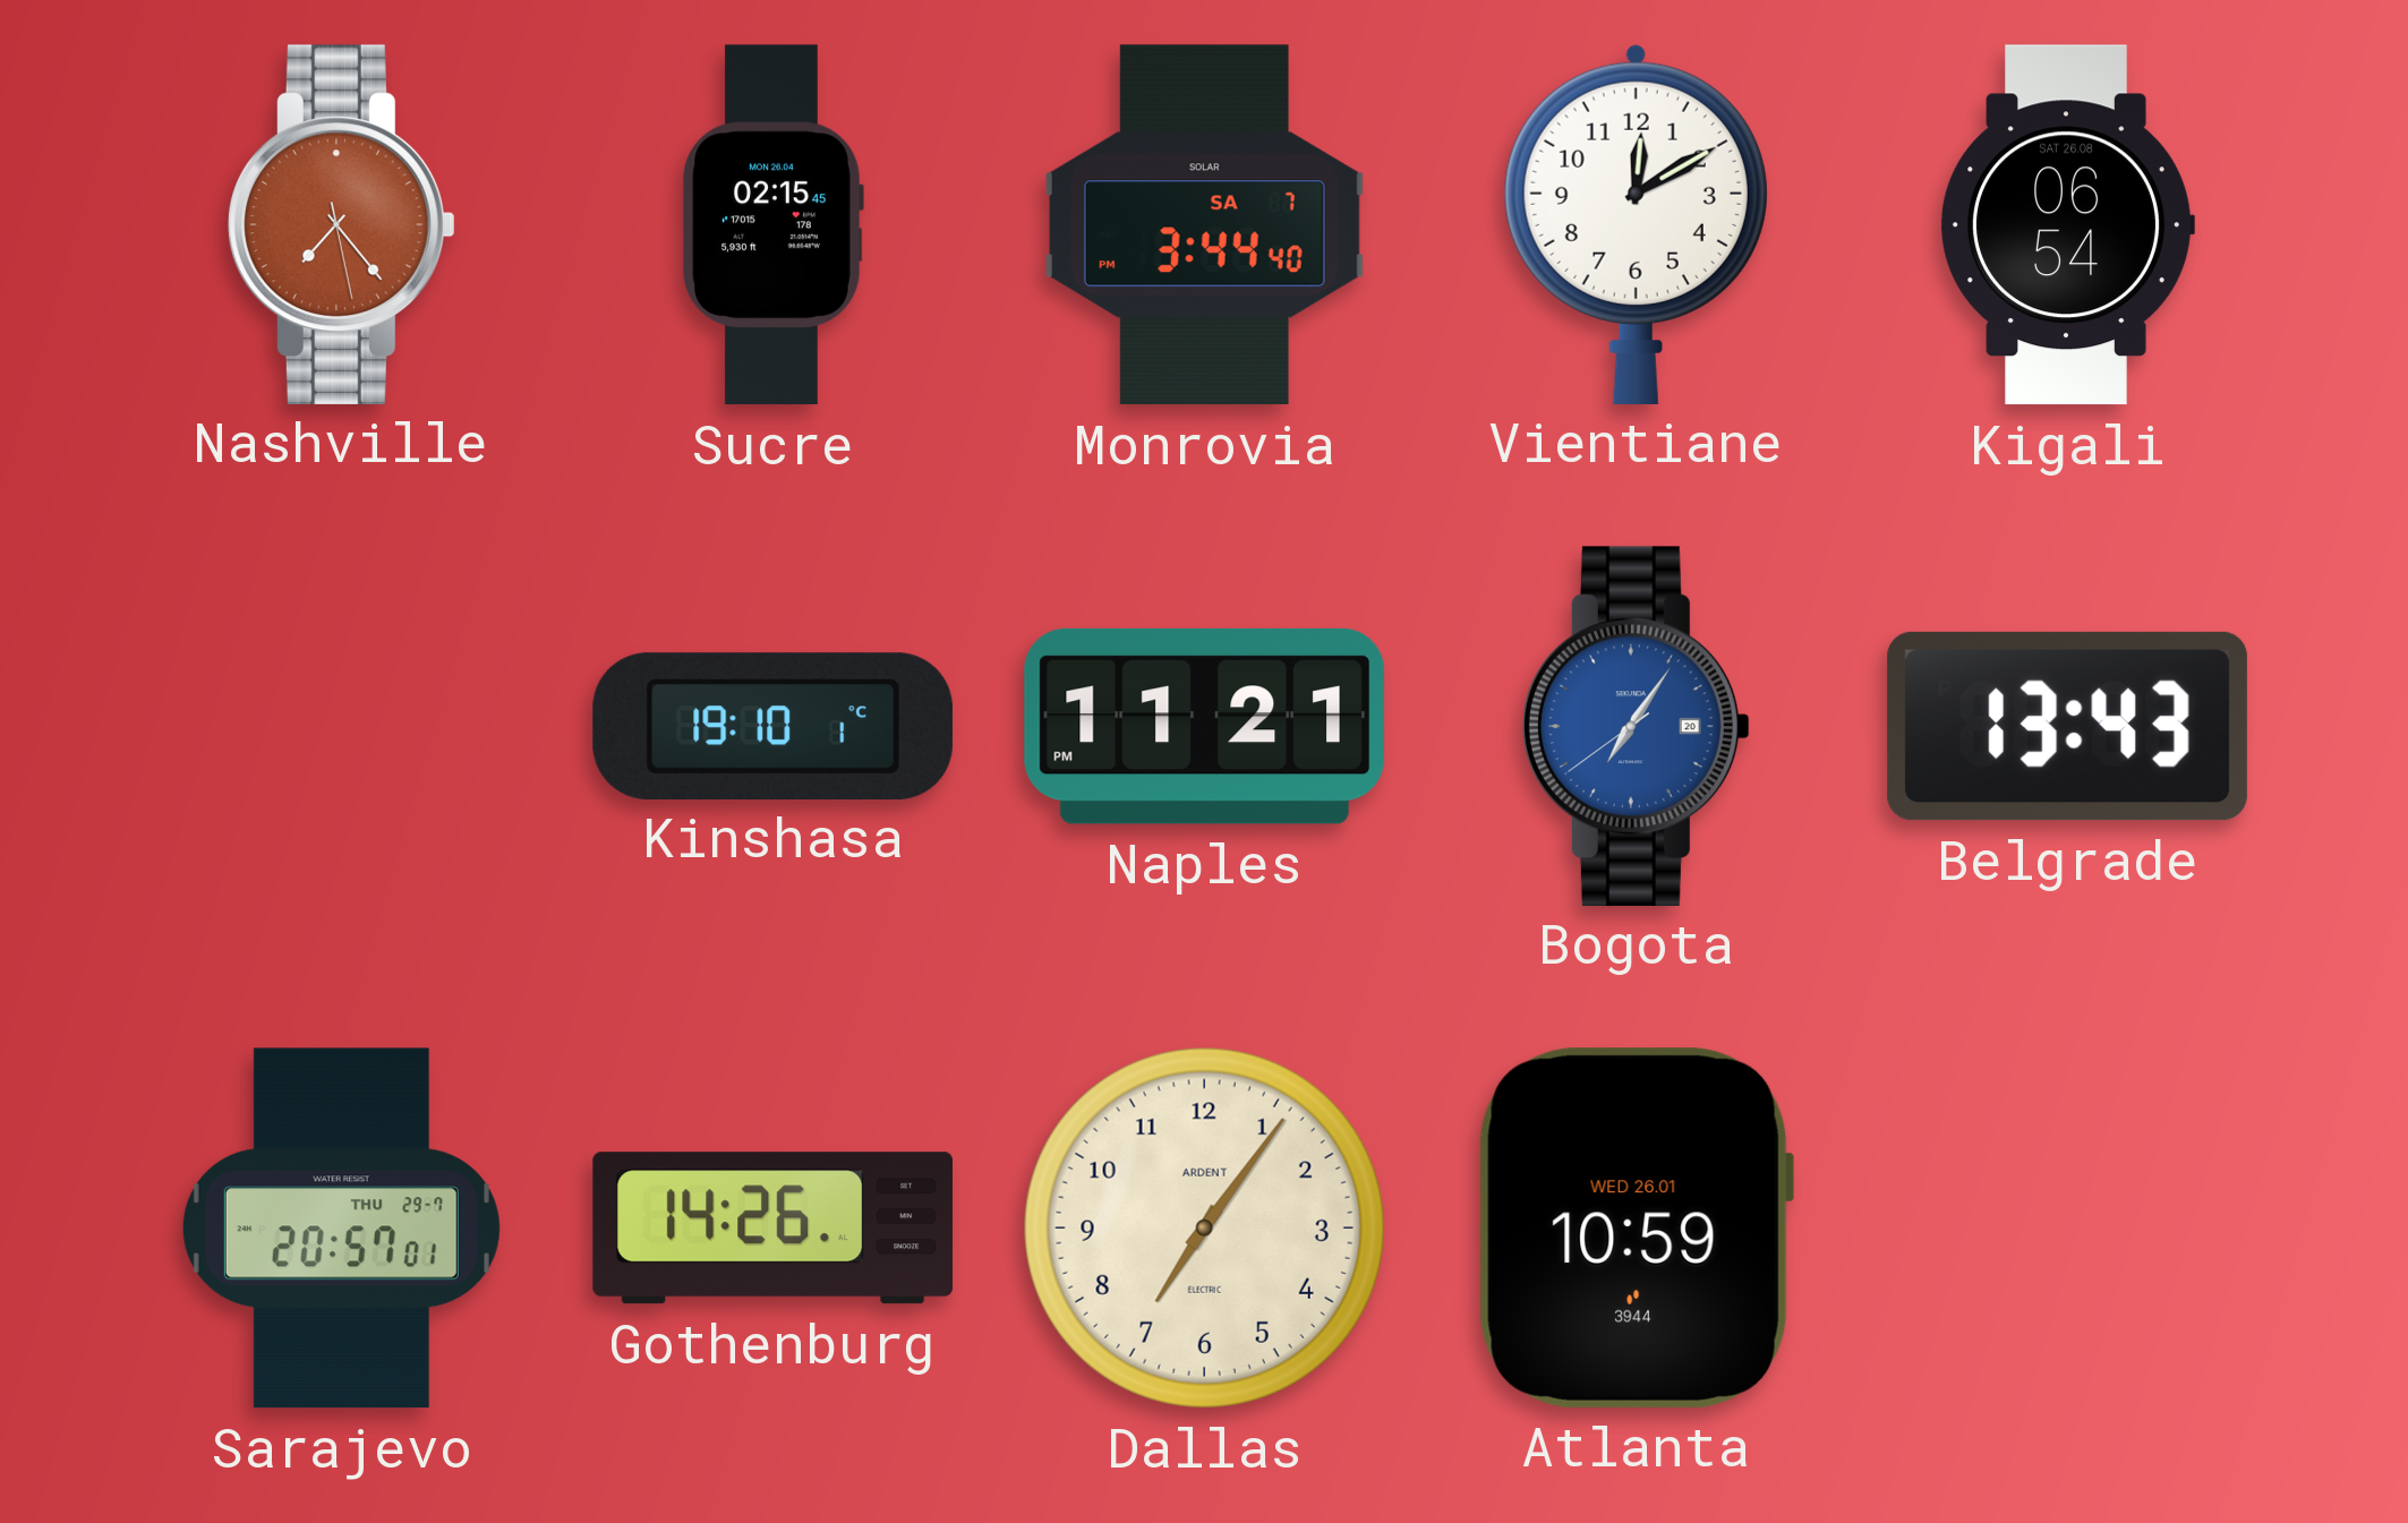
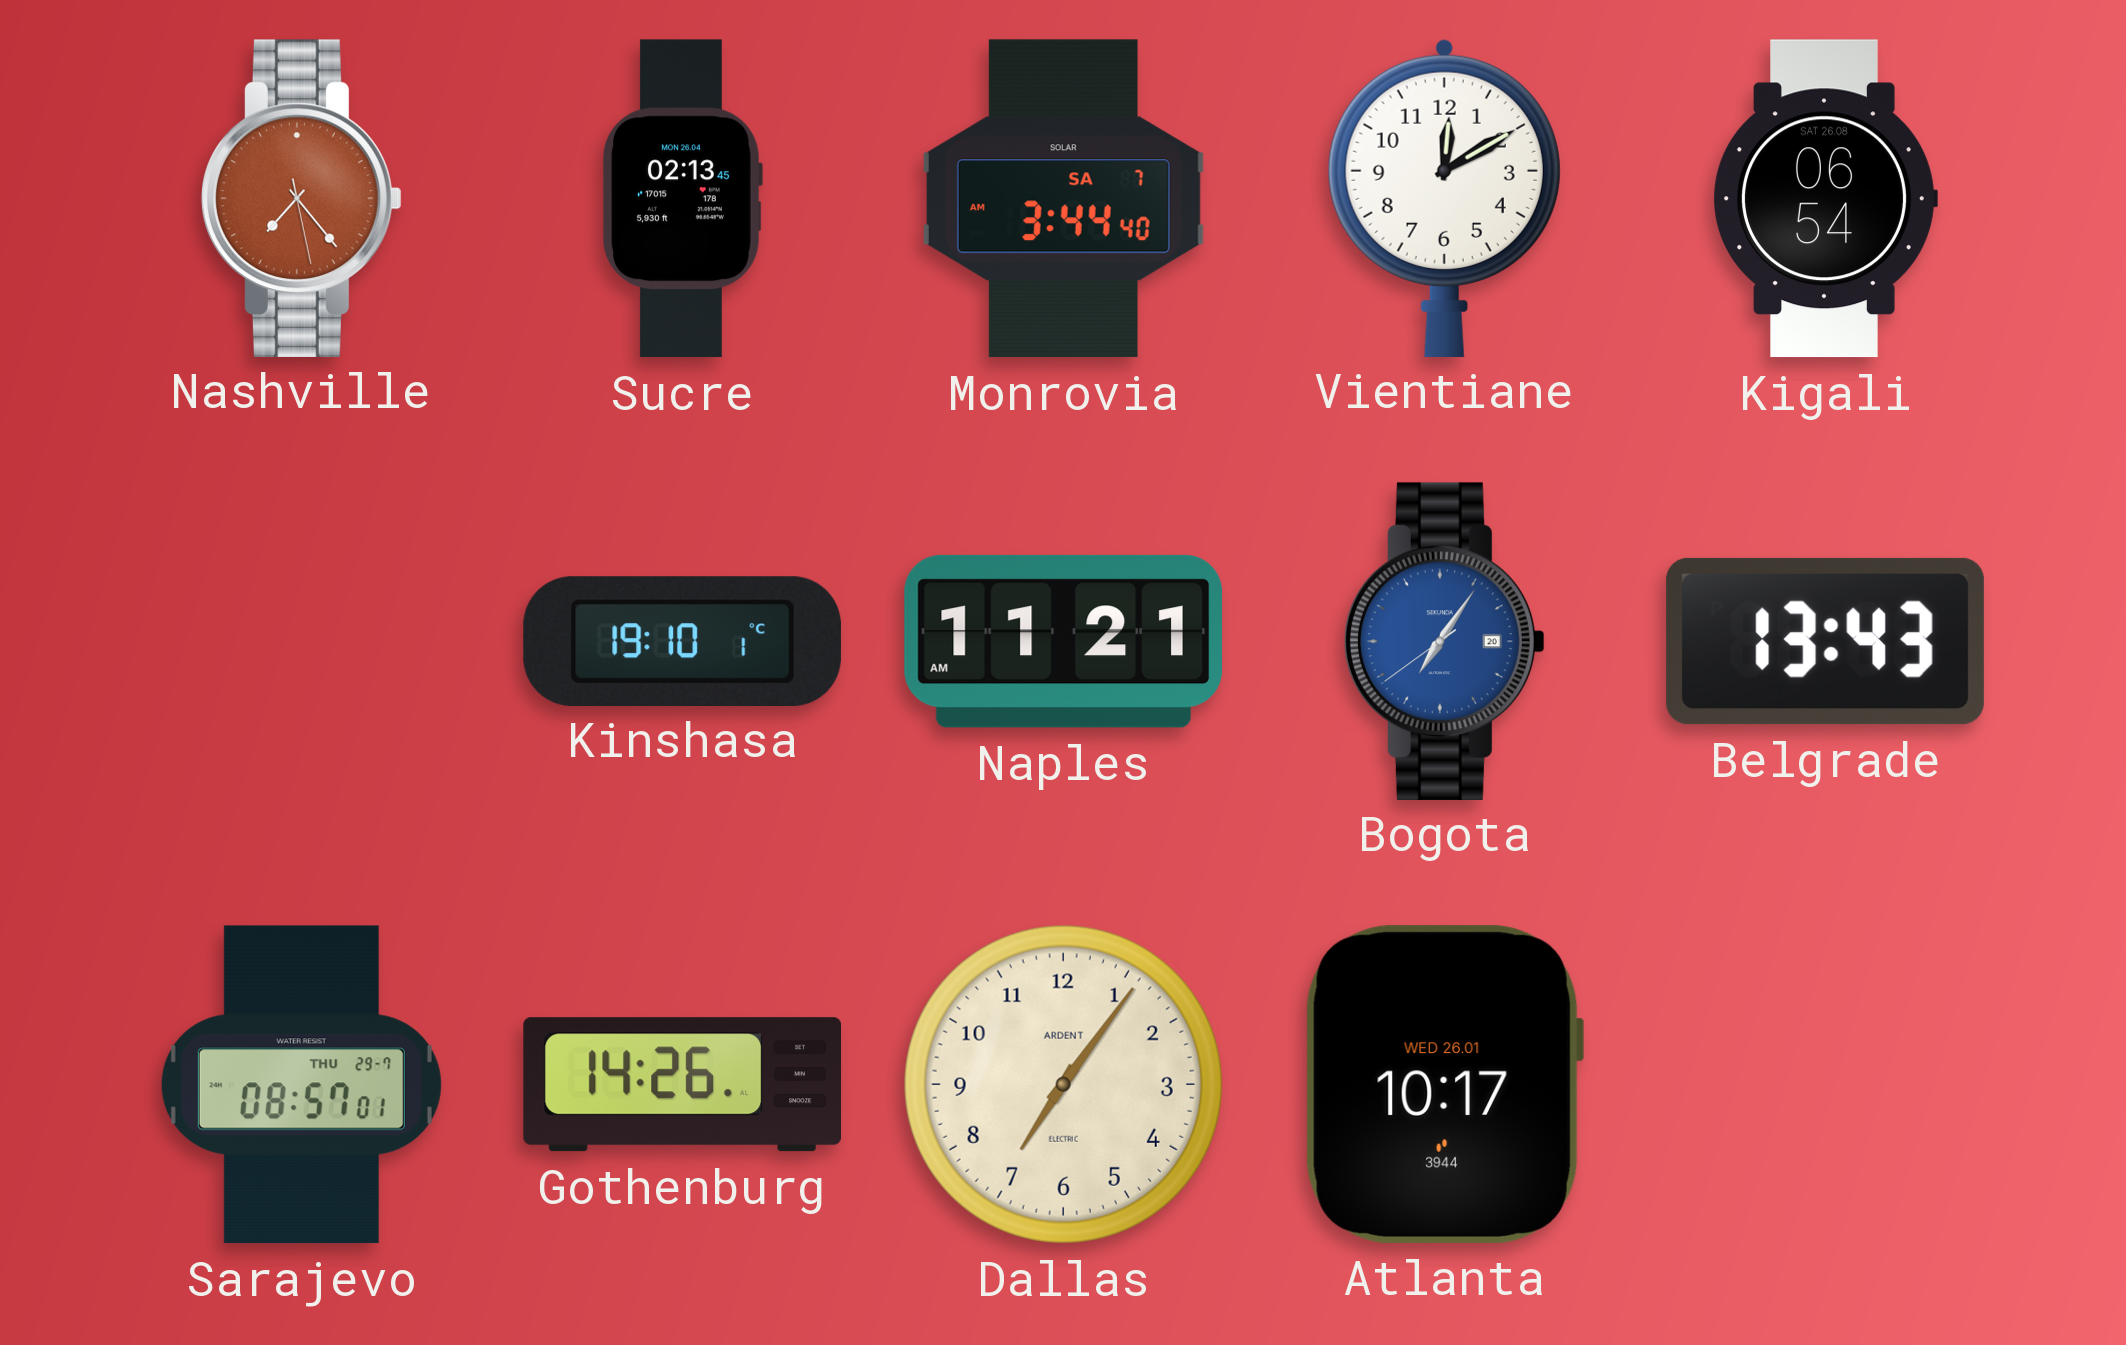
Sucre: 02:15 -> 02:13 (682, 199)
Monrovia: 3:44:40 PM -> 3:44:40 AM (1063, 199)
Naples: 11:21 PM -> 11:21 AM (1063, 641)
Sarajevo: 20:57 -> 08:57 (301, 1085)
Atlanta: 10:59 -> 10:17 (1444, 1084)
